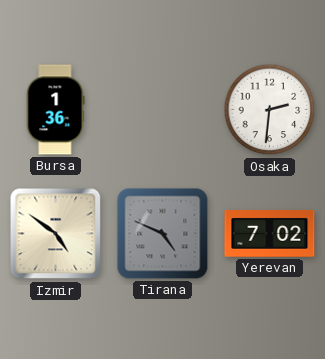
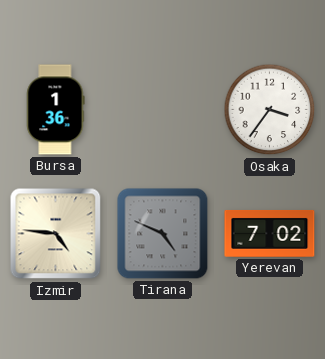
Osaka: 2:31 -> 3:36 (270, 110)
Izmir: 4:51 -> 4:46 (56, 234)
